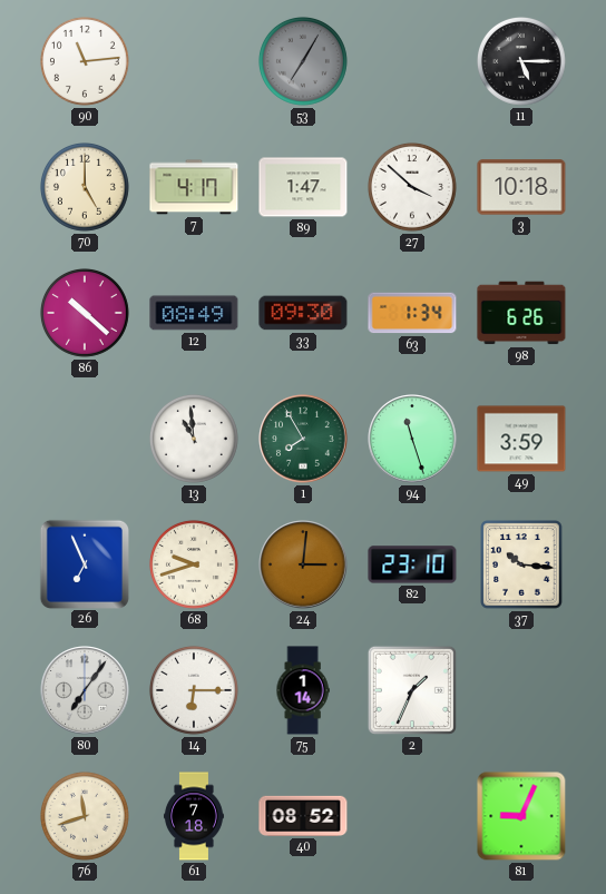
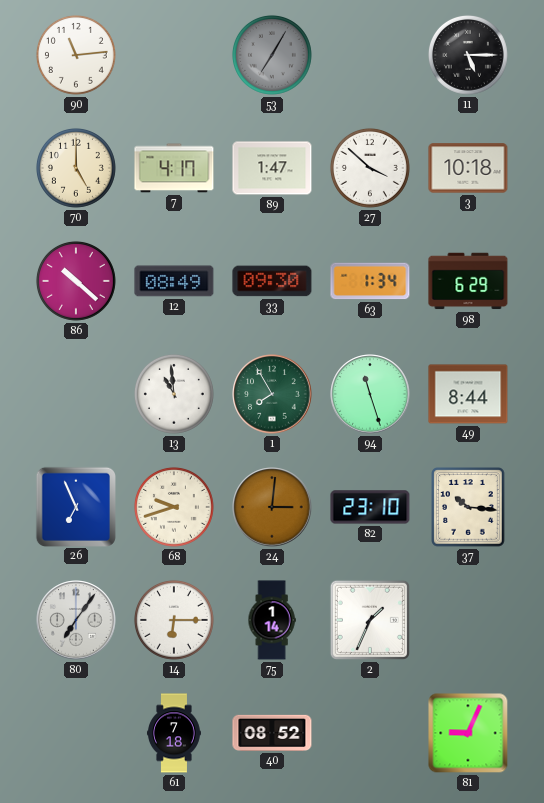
98: 6:26 -> 6:29 (468, 281)
49: 3:59 -> 8:44 (468, 394)
76: 11:42 -> none (85, 816)
